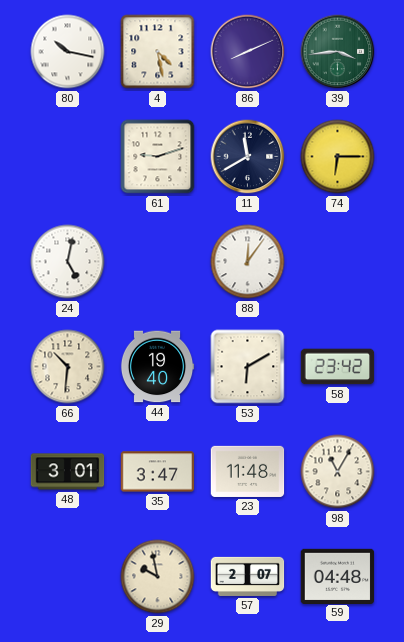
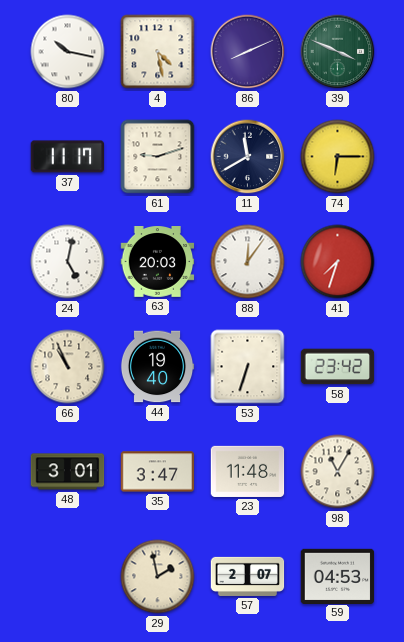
39: 3:44 -> 3:49 (338, 52)
37: none -> 11:17 (68, 157)
63: none -> 20:03 (158, 262)
41: none -> 7:33 (338, 262)
66: 10:31 -> 10:56 (68, 367)
53: 6:10 -> 6:33 (248, 367)
29: 9:58 -> 1:58 (158, 577)
59: 04:48 -> 04:53 (338, 576)
